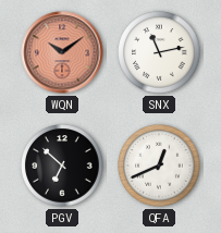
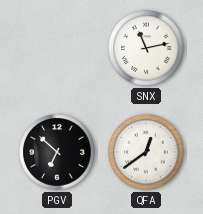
WQN: 10:09 -> none (62, 52)
QFA: 12:41 -> 12:39 (146, 152)
